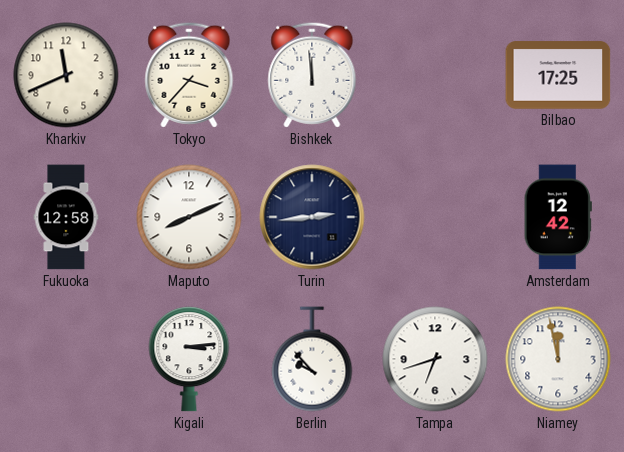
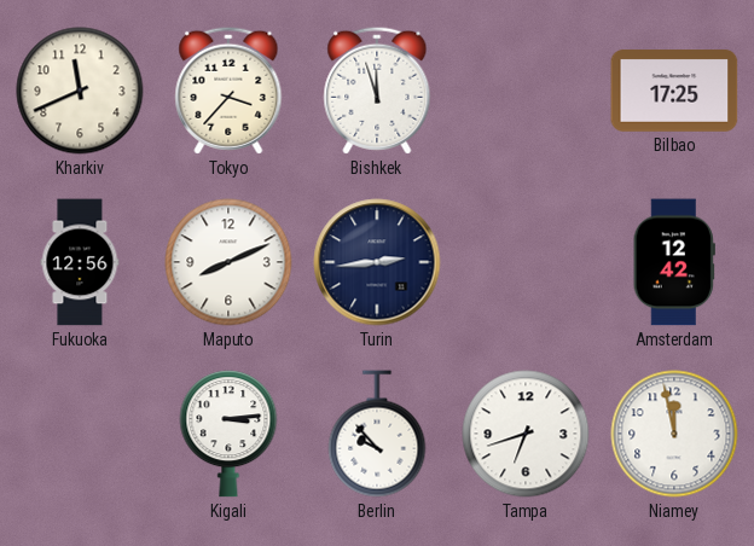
Bishkek: 11:59 -> 11:57 (377, 91)
Fukuoka: 12:58 -> 12:56 (80, 262)
